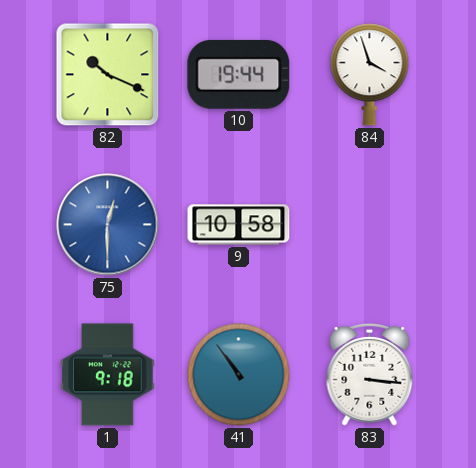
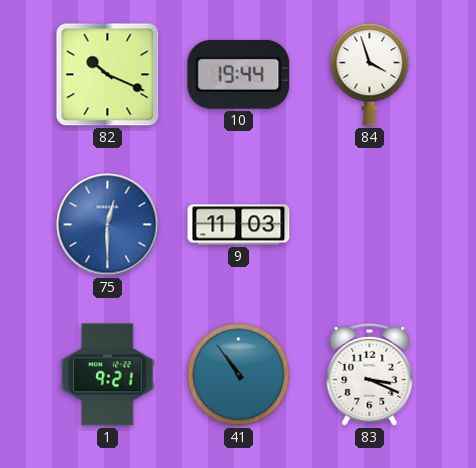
9: 10:58 -> 11:03 (239, 225)
1: 9:18 -> 9:21 (108, 375)
83: 3:16 -> 3:19 (370, 374)
